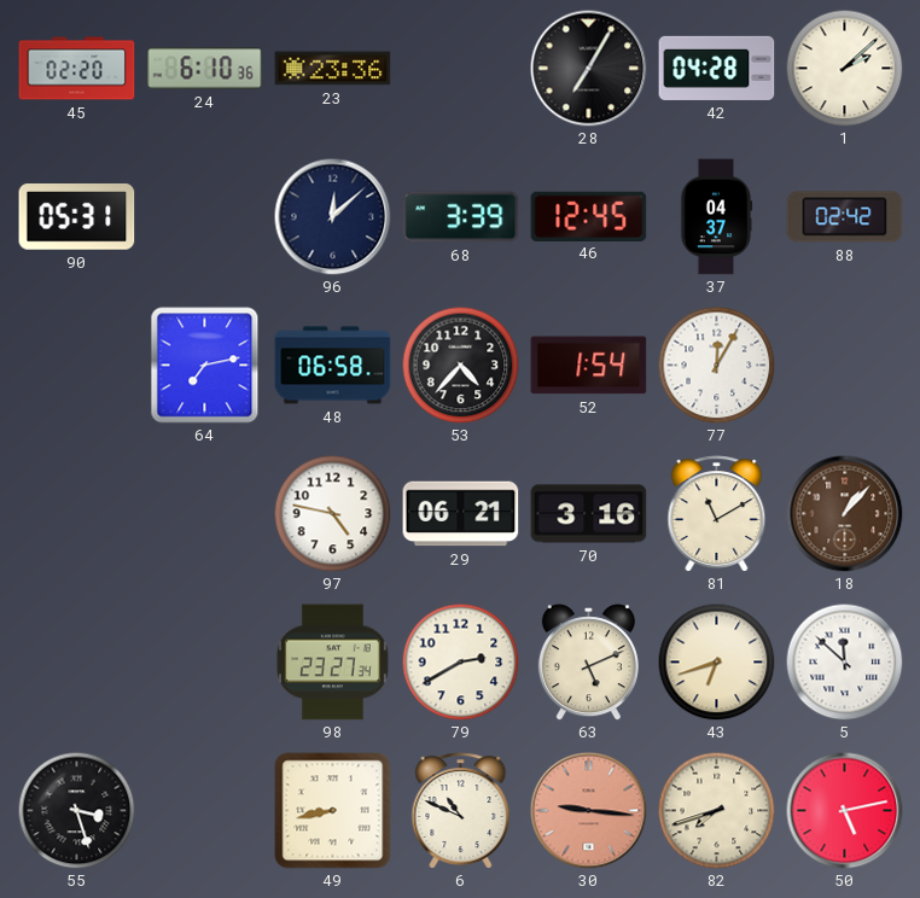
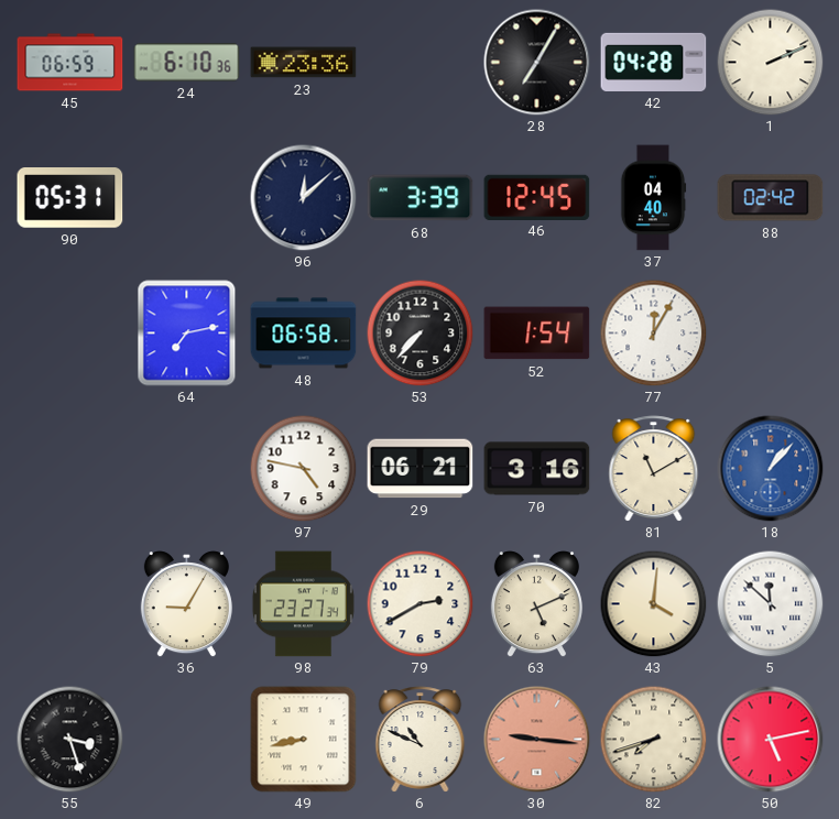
45: 02:20 -> 06:59 (70, 63)
1: 2:08 -> 2:11 (770, 62)
37: 04:37 -> 04:40 (653, 198)
53: 4:37 -> 7:37 (419, 332)
18 dial: brown -> blue (771, 469)
36: none -> 9:05 (186, 604)
43: 6:42 -> 4:01 (653, 603)
